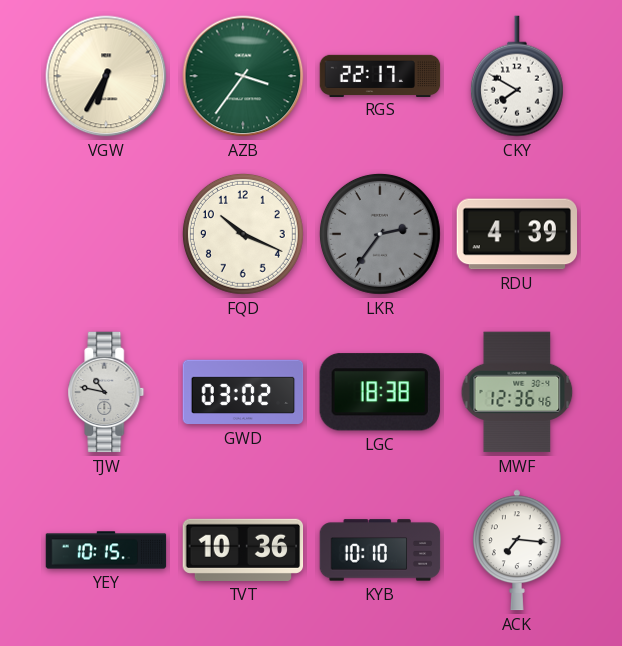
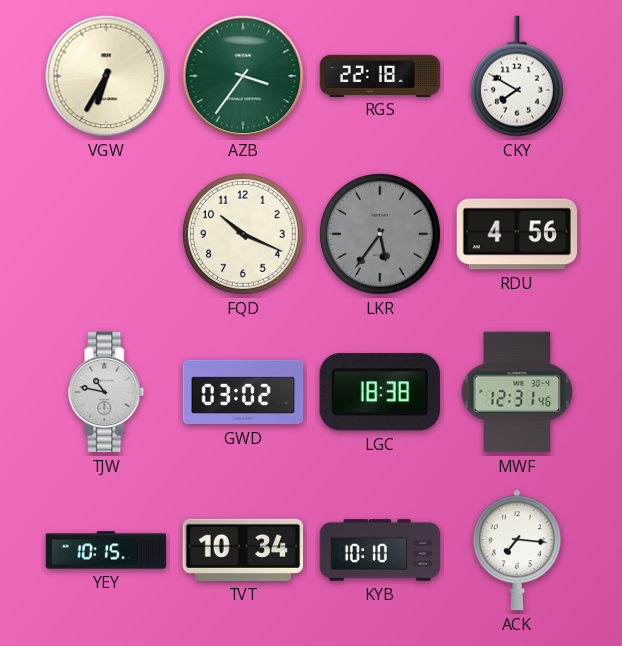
RGS: 22:17 -> 22:18 (380, 75)
LKR: 2:36 -> 5:36 (380, 234)
RDU: 4:39 -> 4:56 (517, 234)
MWF: 12:36 -> 12:31 (517, 392)
TVT: 10:36 -> 10:34 (243, 550)
